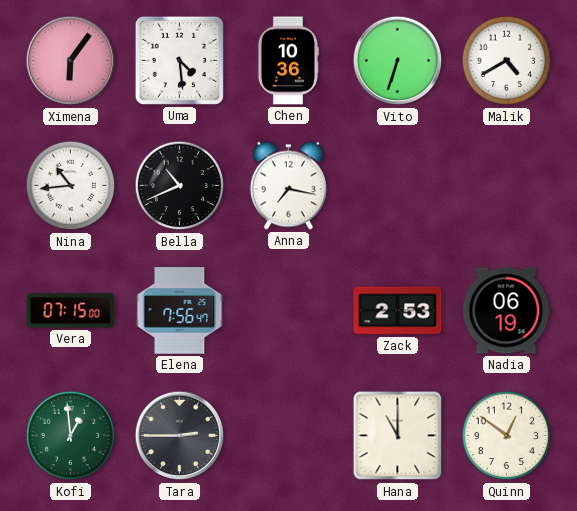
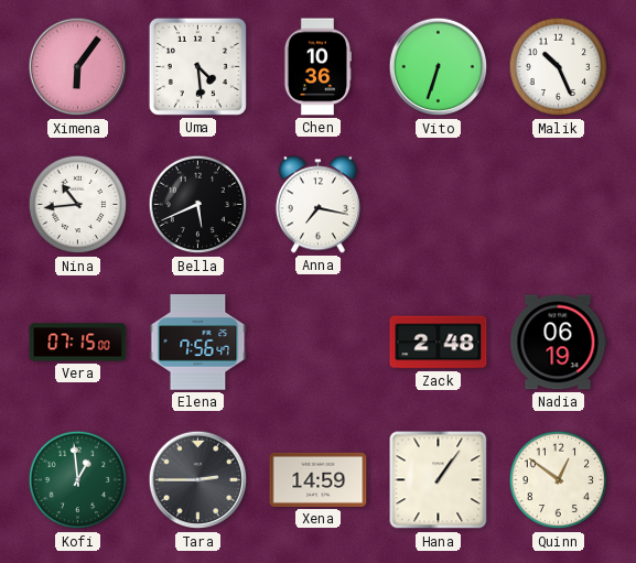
Malik: 4:40 -> 10:26 (559, 67)
Bella: 10:41 -> 5:41 (198, 205)
Zack: 2:53 -> 2:48 (439, 343)
Xena: none -> 14:59 (319, 479)
Hana: 11:00 -> 1:06 (439, 480)
